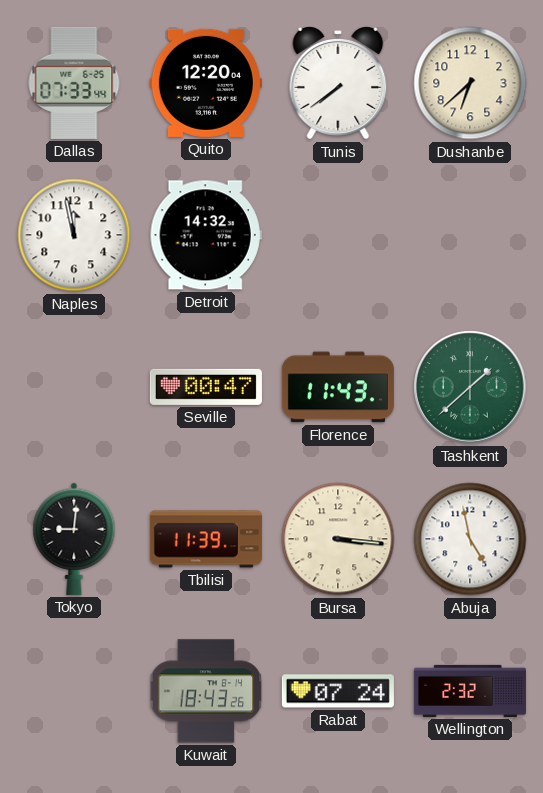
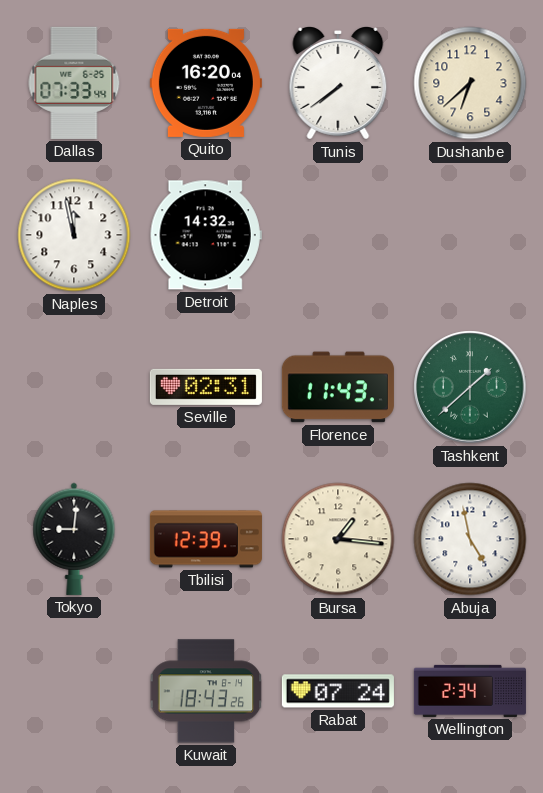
Quito: 12:20 -> 16:20 (206, 83)
Seville: 00:47 -> 02:31 (206, 387)
Tbilisi: 11:39 -> 12:39 (206, 539)
Bursa: 3:16 -> 1:16 (338, 539)
Wellington: 2:32 -> 2:34 (470, 691)
